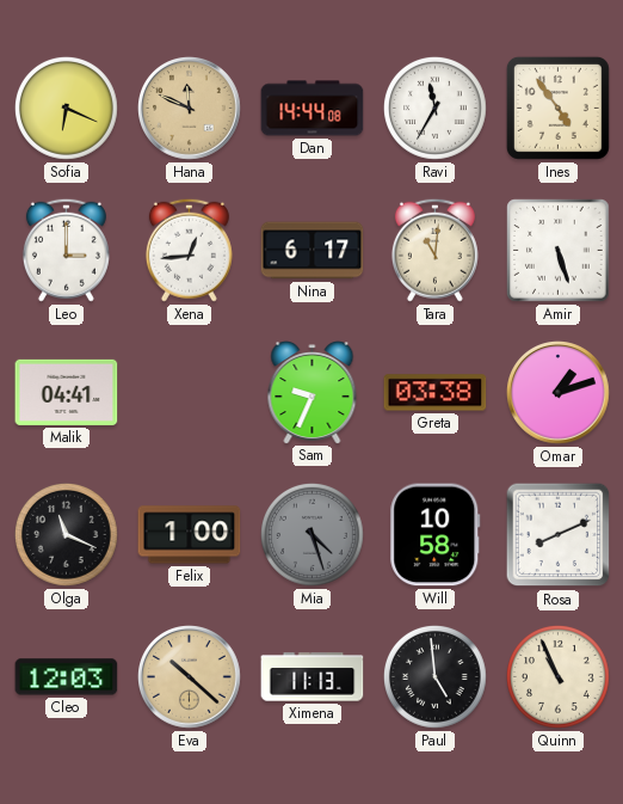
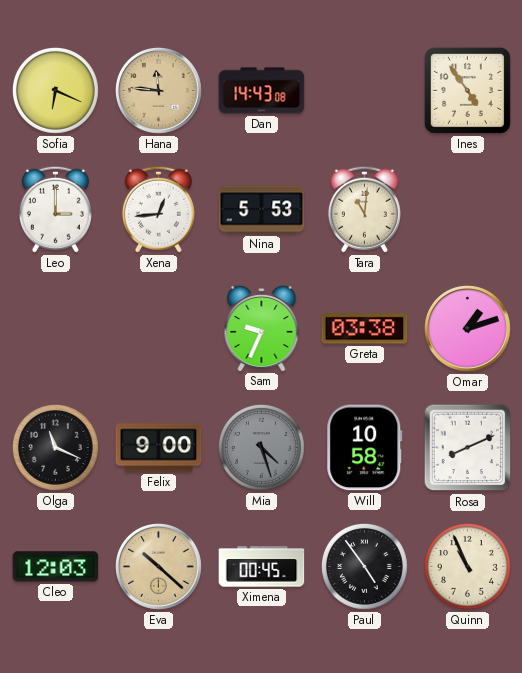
Hana: 11:49 -> 11:46 (159, 91)
Dan: 14:44 -> 14:43 (262, 91)
Ravi: 11:35 -> none (436, 109)
Nina: 6:17 -> 5:53 (262, 210)
Amir: 5:27 -> none (559, 251)
Malik: 04:41 -> none (67, 392)
Felix: 1:00 -> 9:00 (159, 448)
Ximena: 11:13 -> 00:45 (262, 567)
Paul: 4:59 -> 4:54 (365, 567)
